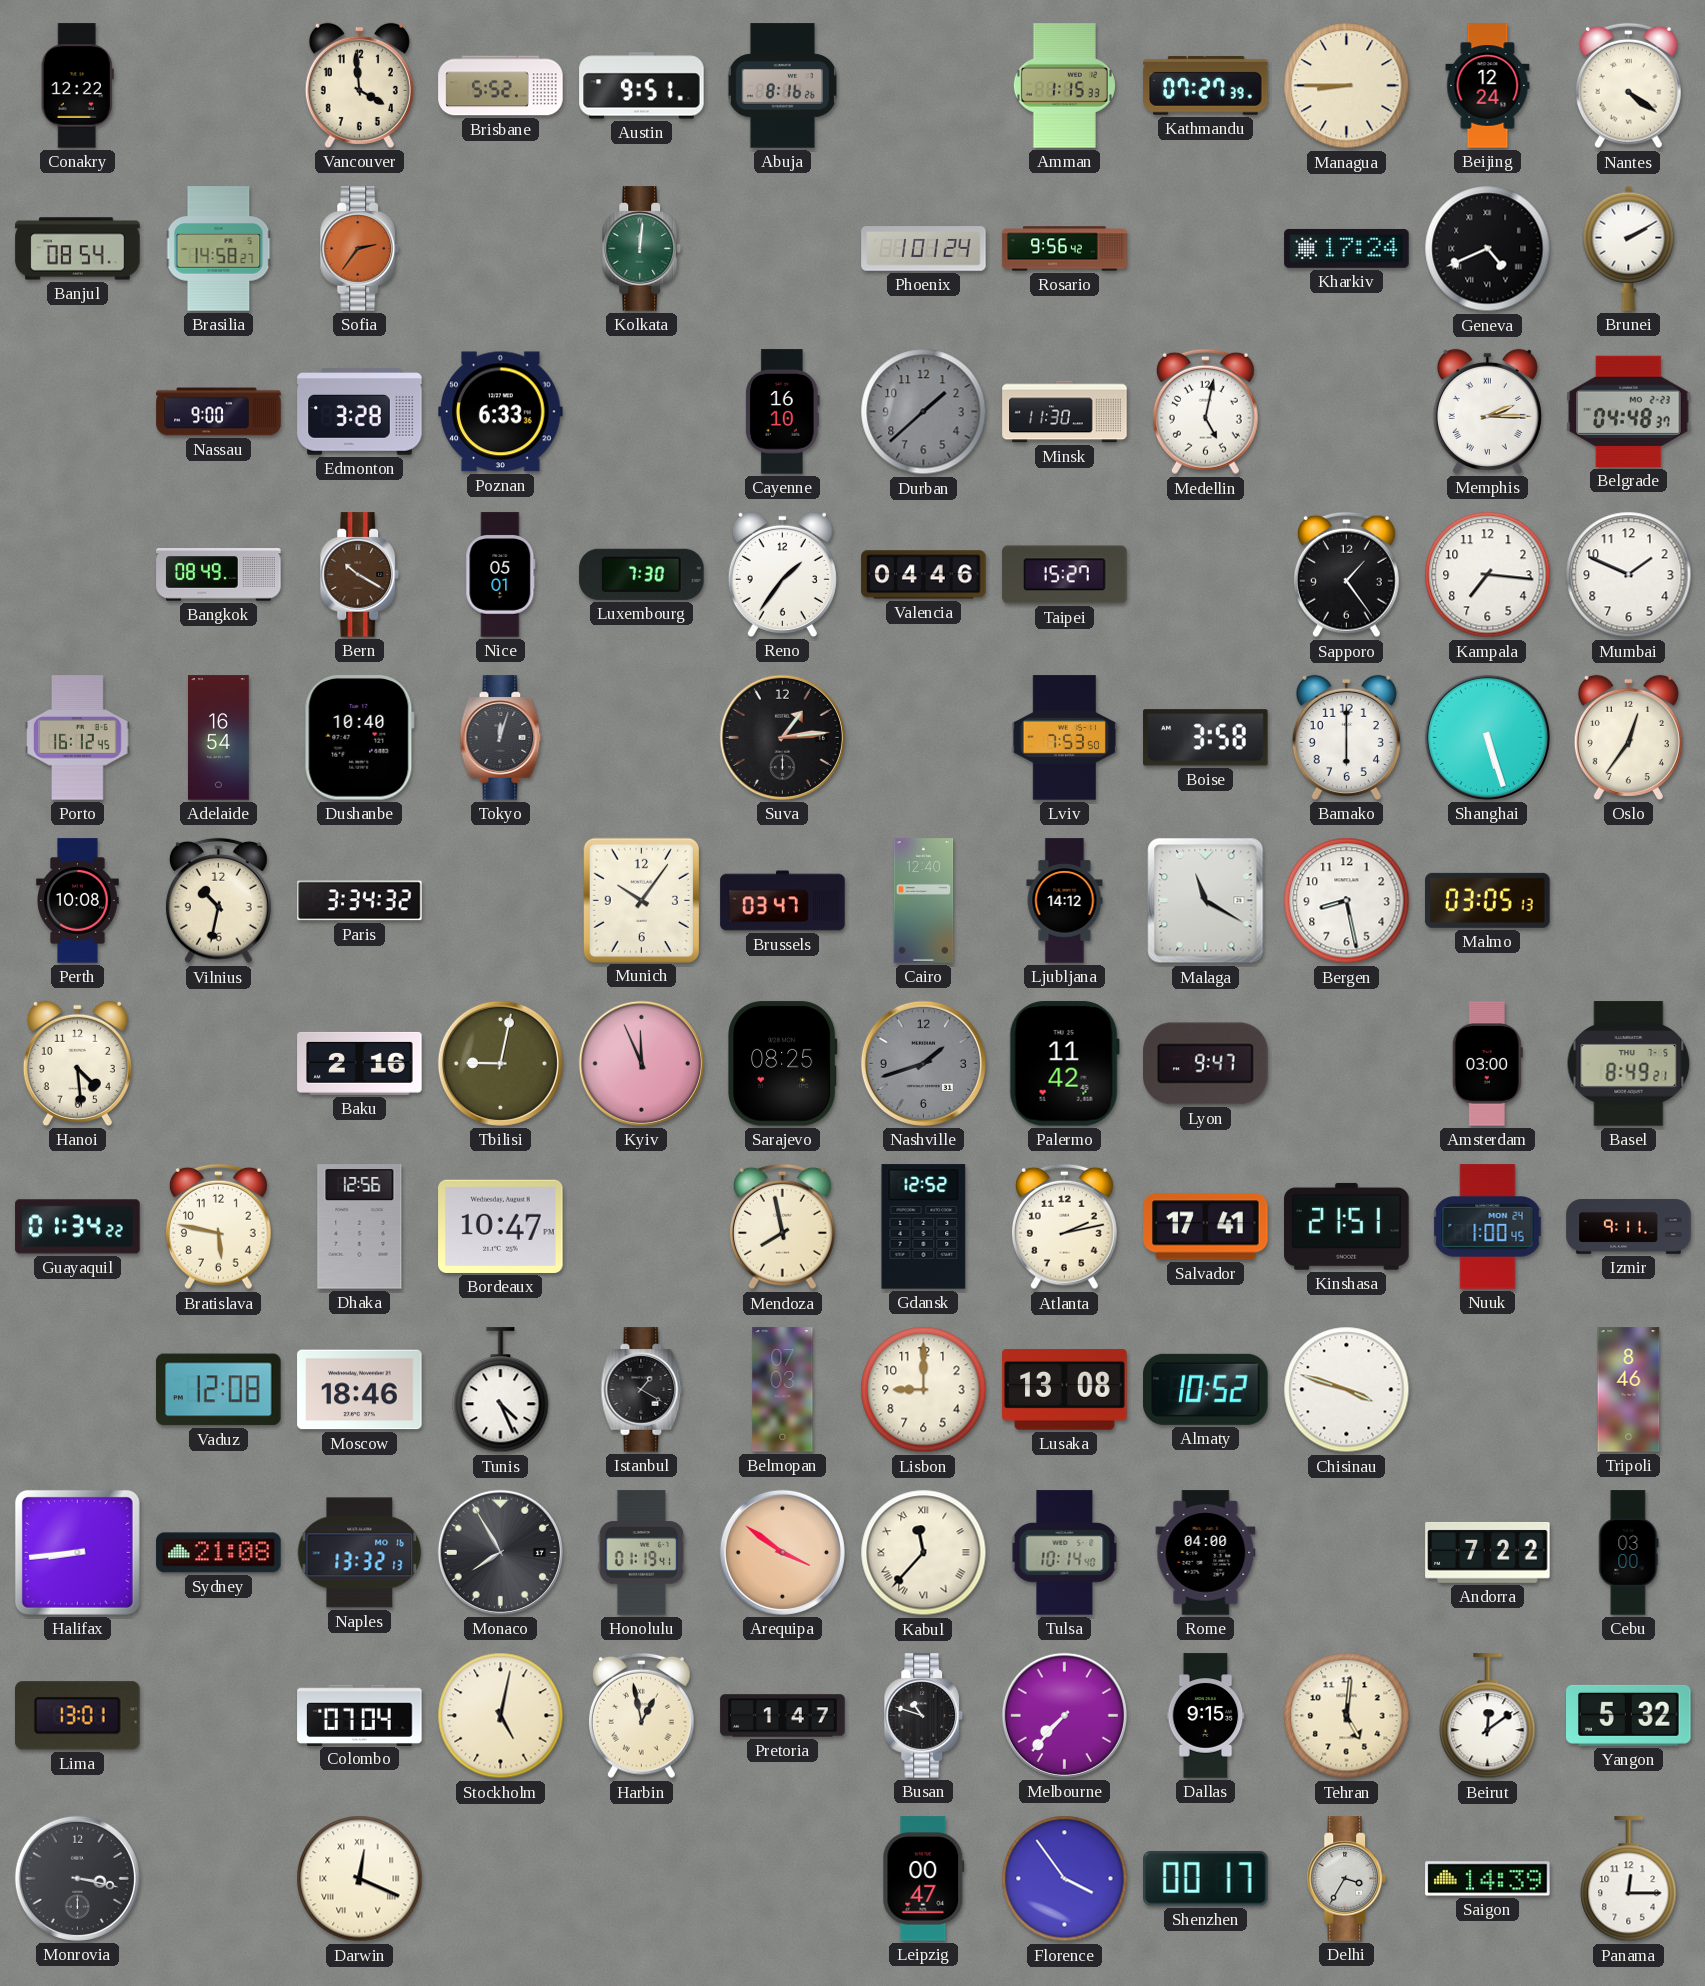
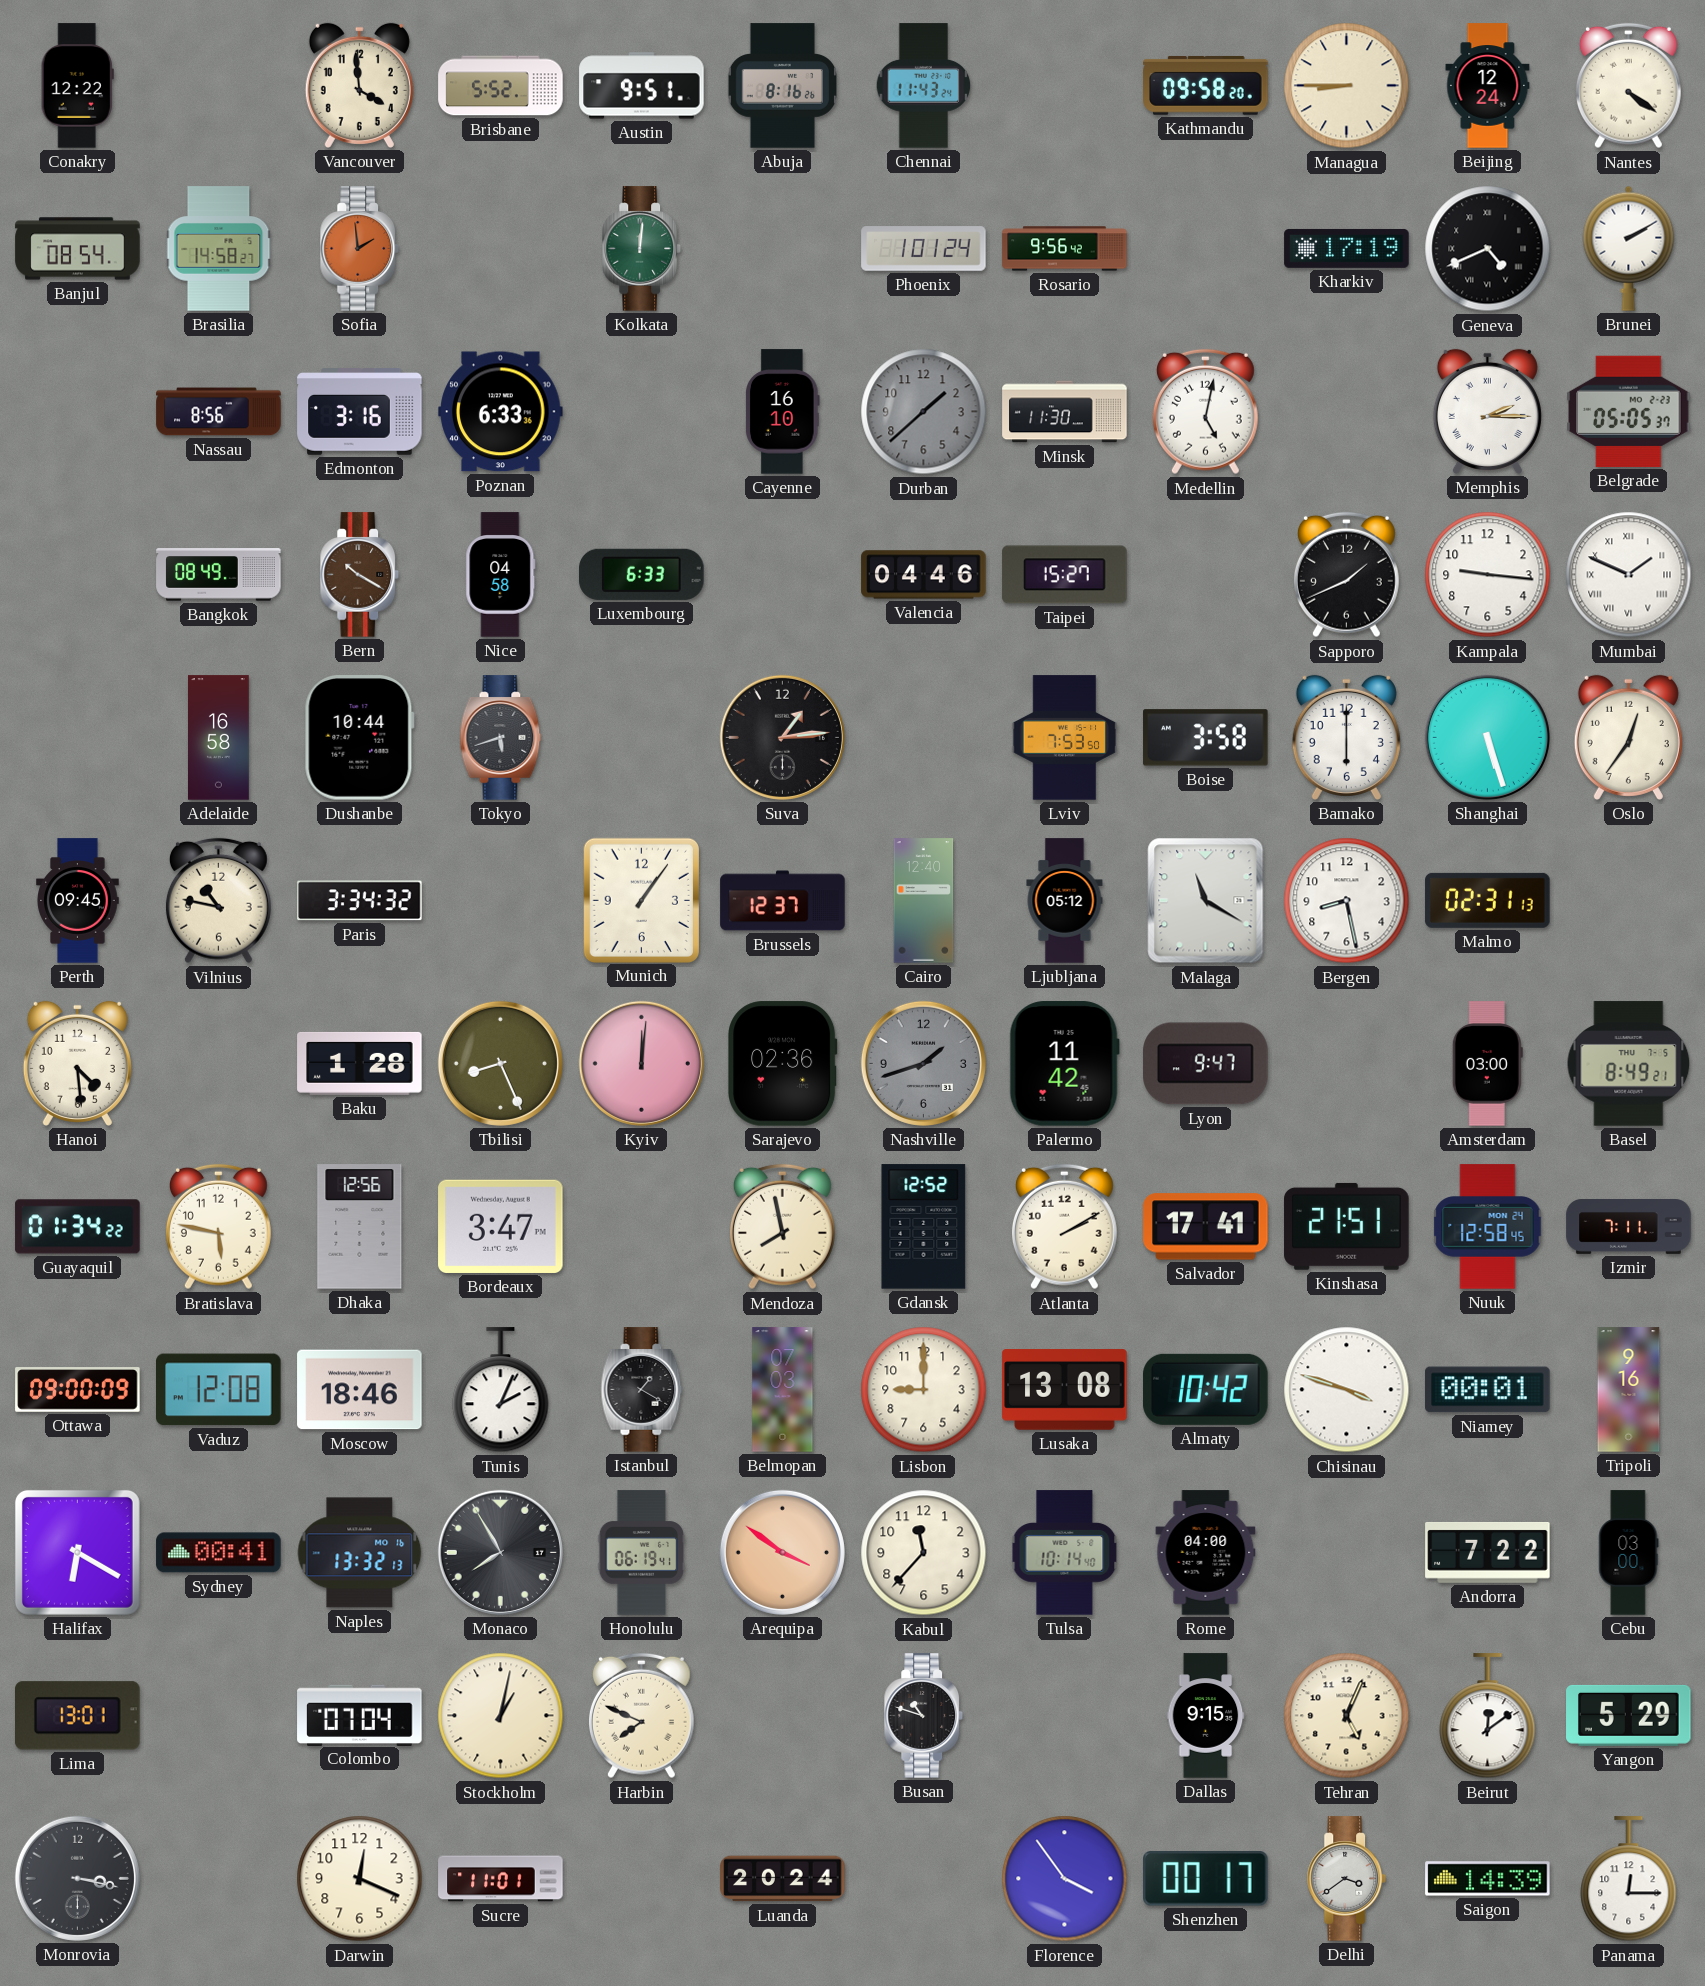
Chennai: none -> 11:43 (924, 86)
Amman: 1:15 -> none (1064, 86)
Kathmandu: 07:27 -> 09:58 (1206, 85)
Sofia: 2:36 -> 1:59 (360, 249)
Kharkiv: 17:24 -> 17:19 (1347, 248)
Nassau: 9:00 -> 8:56 (219, 412)
Edmonton: 3:28 -> 3:16 (360, 412)
Belgrade: 04:48 -> 05:05 (1629, 411)
Nice: 05:01 -> 04:58 (501, 575)
Luxembourg: 7:30 -> 6:33 (642, 574)
Reno: 1:36 -> none (782, 574)
Sapporo: 1:24 -> 1:41 (1346, 575)
Kampala: 7:16 -> 9:16 (1488, 575)
Mumbai numerals: Arabic -> Roman (1629, 575)
Porto: 16:12 -> none (78, 738)
Adelaide: 16:54 -> 16:58 (219, 738)
Dushanbe: 10:40 -> 10:44 (359, 738)
Tokyo: 12:03 -> 5:42 (501, 738)
Perth: 10:08 -> 09:45 (78, 901)
Vilnius: 10:32 -> 10:47 (218, 901)
Munich: 10:06 -> 1:06 (641, 900)
Brussels: 03:47 -> 12:37 (783, 901)
Ljubljana: 14:12 -> 05:12 (1065, 901)
Malmo: 03:05 -> 02:31 (1488, 900)
Baku: 2:16 -> 1:28 (360, 1063)
Tbilisi: 9:02 -> 8:26 (500, 1063)
Kyiv: 11:56 -> 12:01 (641, 1063)
Sarajevo: 08:25 -> 02:36 (783, 1064)
Bordeaux: 10:47 -> 3:47 (501, 1226)
Atlanta: 2:13 -> 2:10 (1064, 1227)
Nuuk: 1:00 -> 12:58 (1488, 1227)
Izmir: 9:11 -> 7:11 (1629, 1227)
Ottawa: none -> 09:00 (78, 1390)
Tunis: 4:26 -> 2:04 (501, 1390)
Almaty: 10:52 -> 10:42 (1206, 1389)
Niamey: none -> 00:01 (1488, 1390)
Tripoli: 8:46 -> 9:16 (1629, 1390)
Halifax: 8:44 -> 6:20 (77, 1552)
Sydney: 21:08 -> 00:41 (219, 1553)
Honolulu: 01:19 -> 06:19 (642, 1553)
Kabul numerals: Roman -> Arabic (924, 1553)
Stockholm: 5:02 -> 1:02 (501, 1716)
Harbin: 12:58 -> 7:49 (641, 1716)
Pretoria: 1:47 -> none (783, 1716)
Melbourne: 7:37 -> none (1064, 1715)
Tehran: 5:01 -> 5:04 (1347, 1716)
Yangon: 5:32 -> 5:29 (1629, 1715)
Darwin numerals: Roman -> Arabic (360, 1879)
Sucre: none -> 11:01 (501, 1879)
Luanda: none -> 20:24 (783, 1879)
Leipzig: 00:47 -> none (924, 1879)
Delhi: 3:35 -> 3:39 (1347, 1879)
